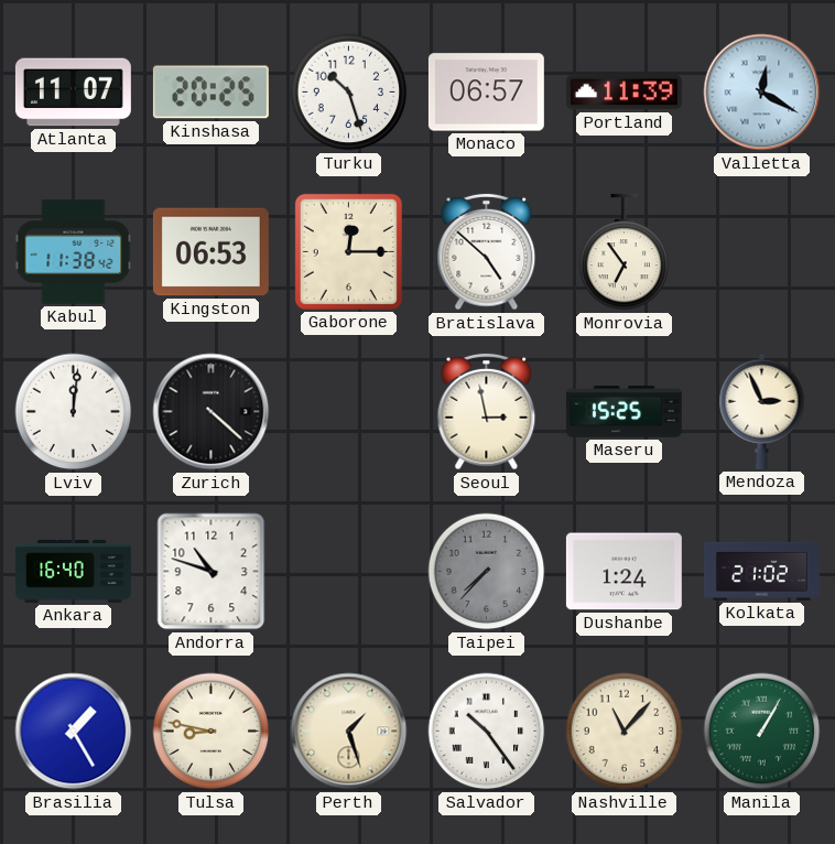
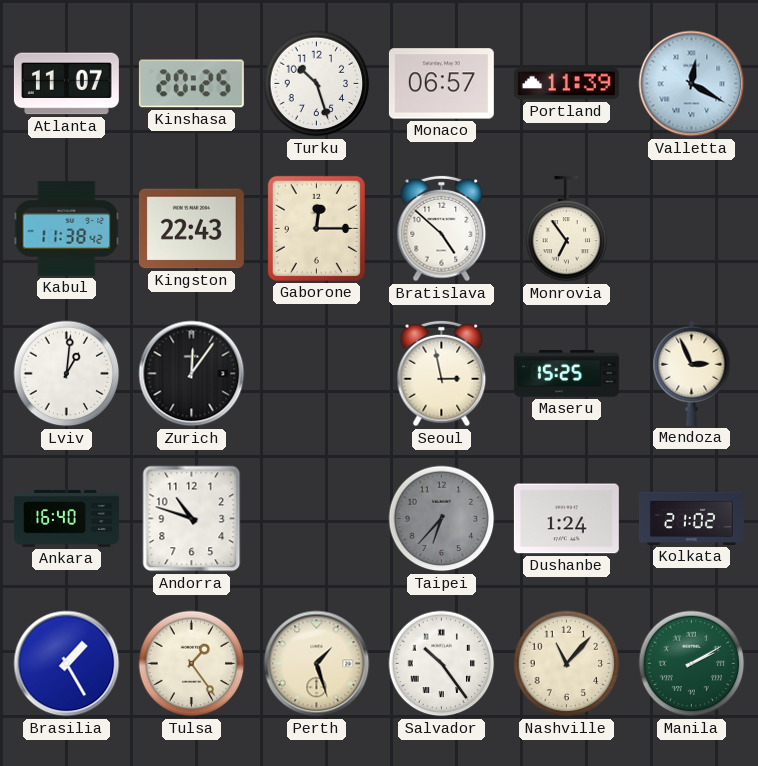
Kingston: 06:53 -> 22:43 (191, 229)
Lviv: 12:01 -> 1:01 (67, 374)
Zurich: 4:22 -> 12:06 (192, 374)
Taipei: 7:37 -> 6:37 (442, 519)
Tulsa: 8:47 -> 1:24 (192, 664)
Manila: 1:05 -> 2:10 (692, 664)
